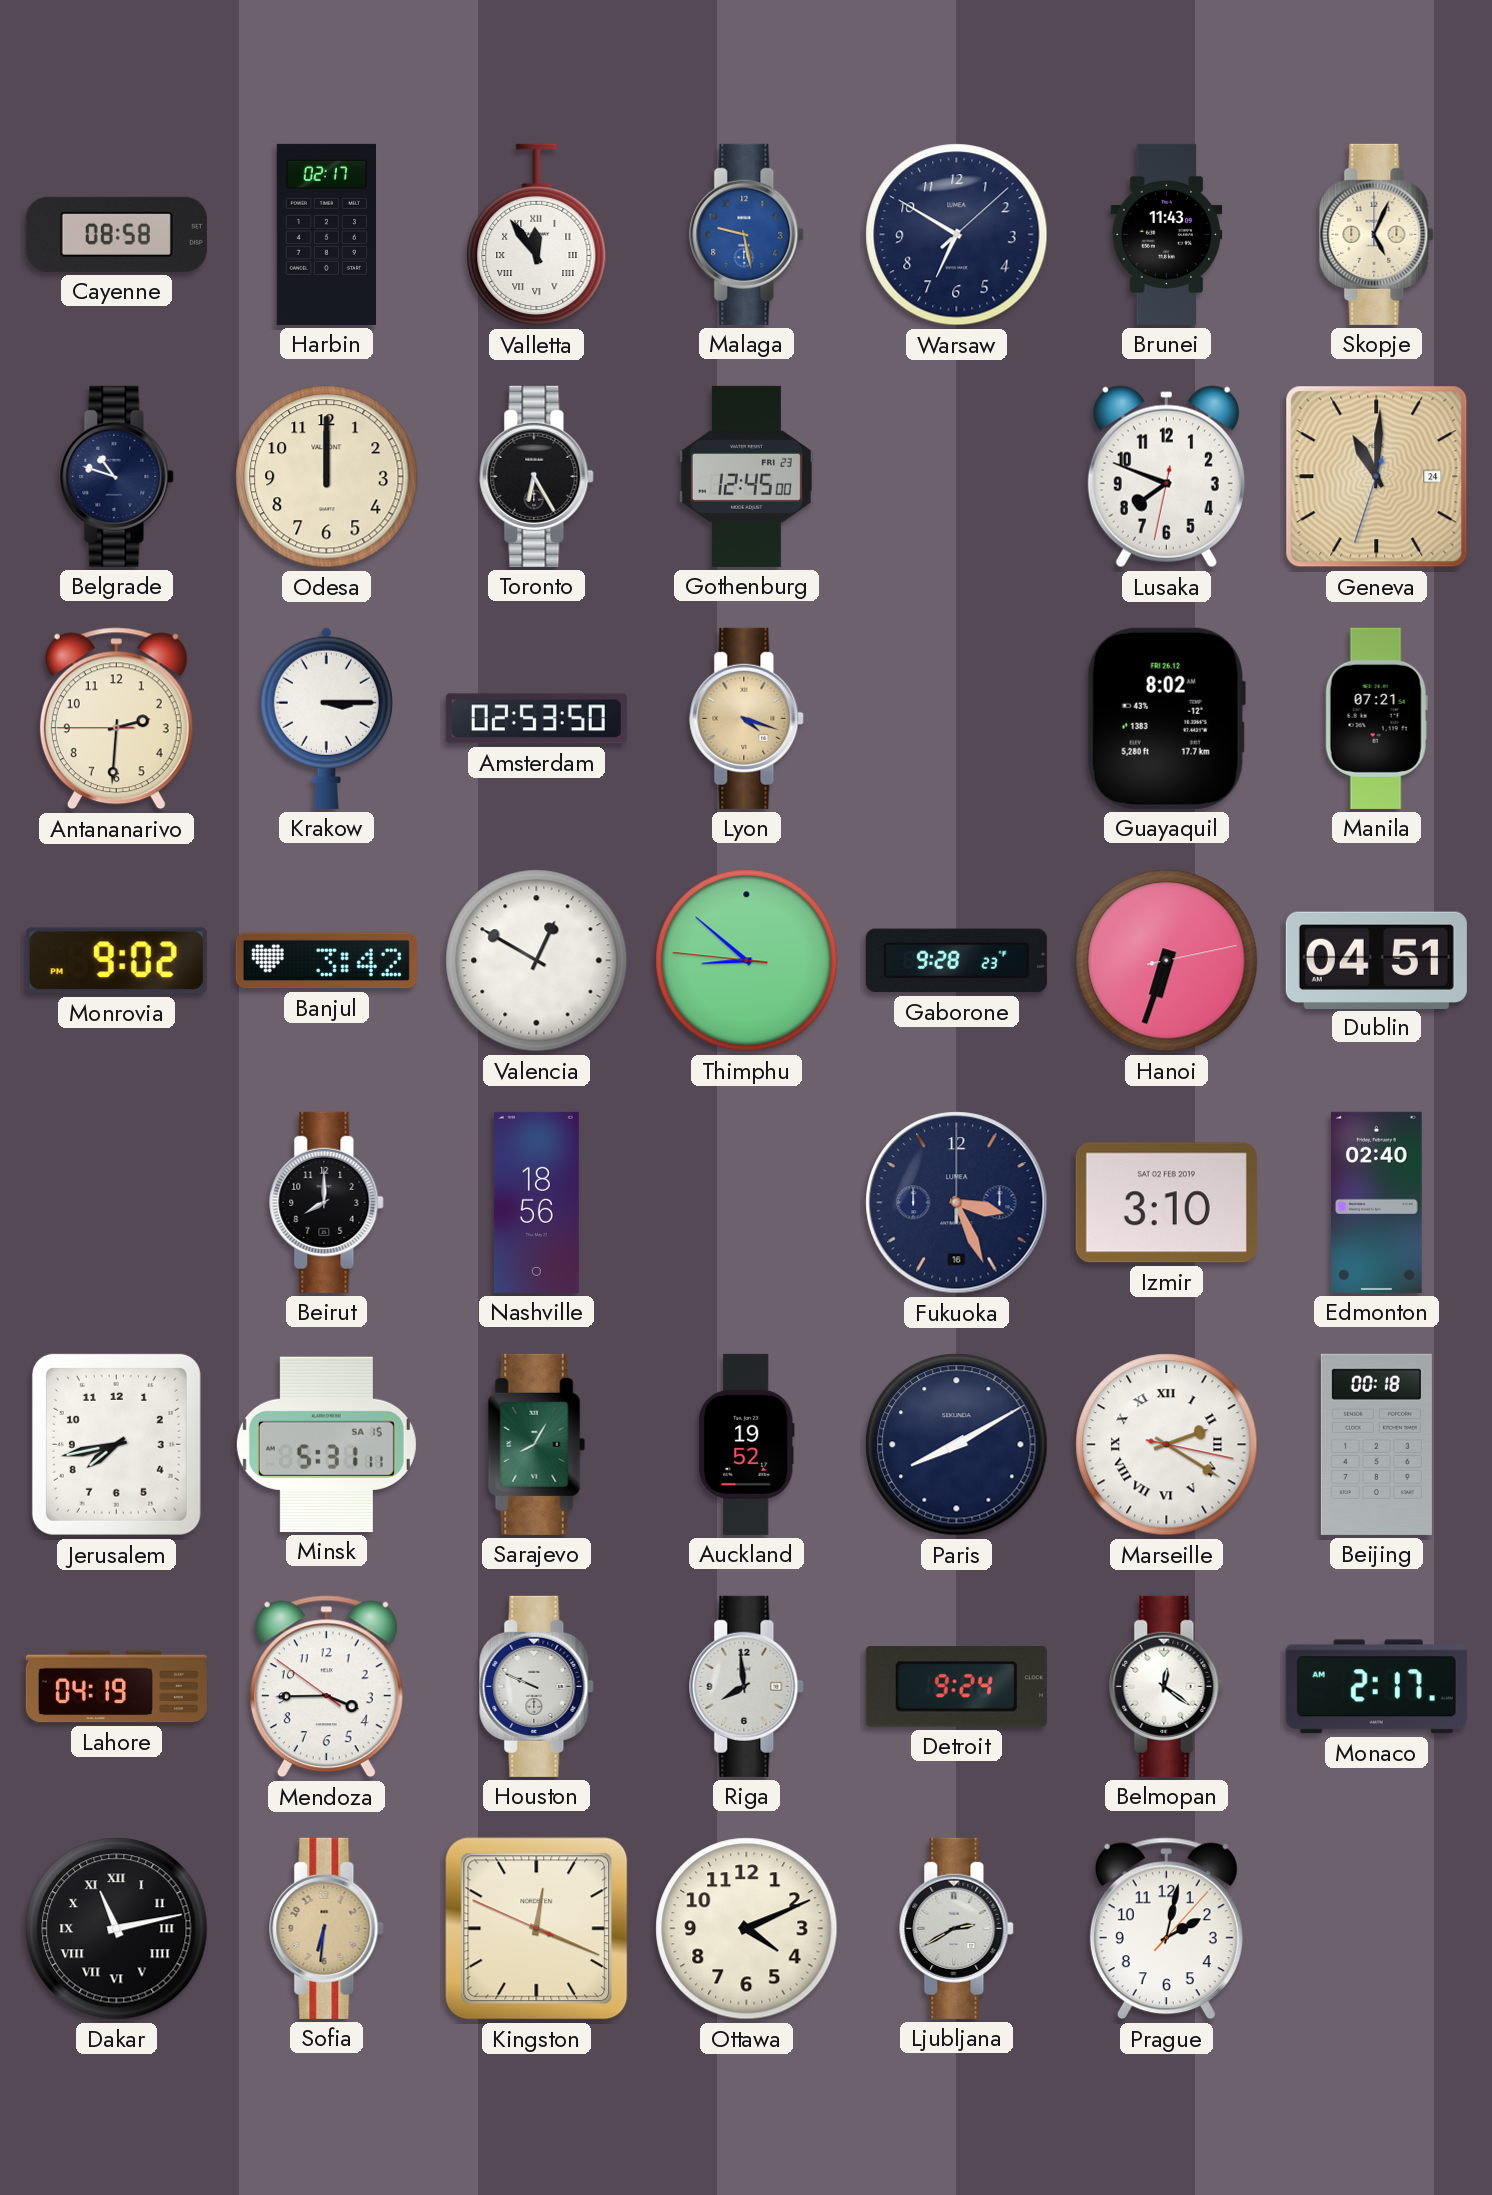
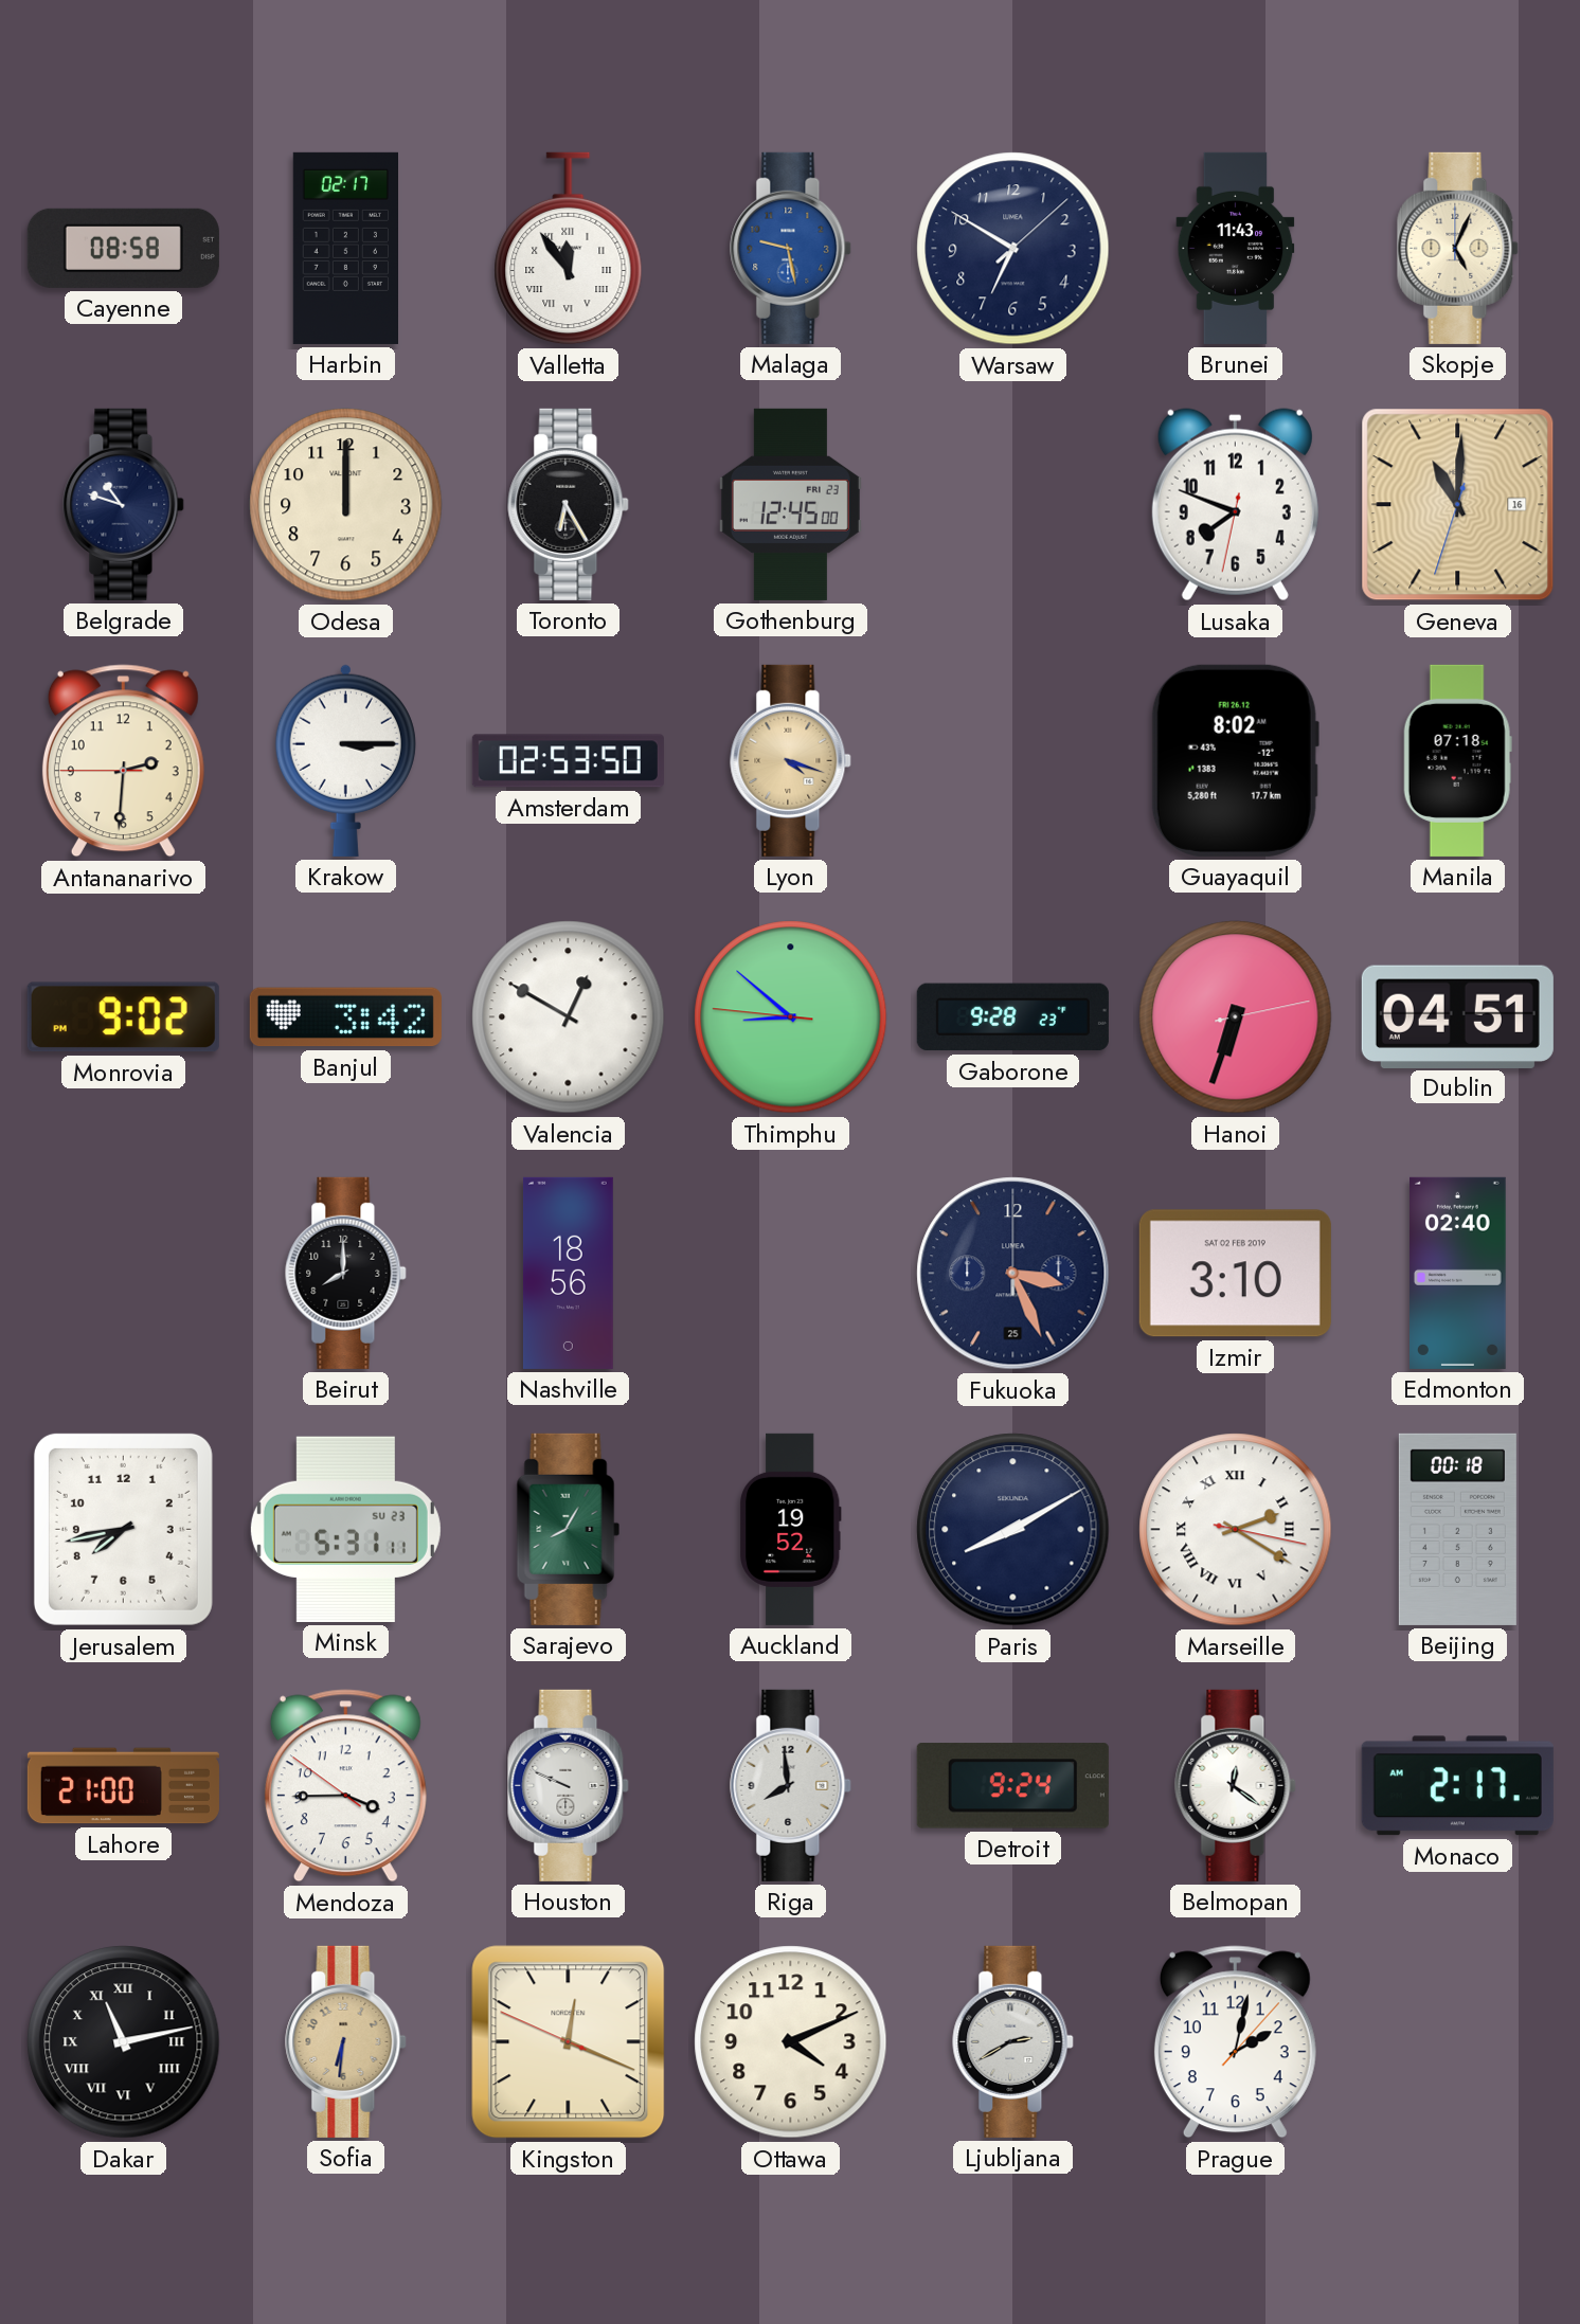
Geneva date: 24 -> 16 (1458, 505)
Manila: 07:21 -> 07:18 (1457, 760)
Fukuoka date: 16 -> 25 (1013, 1274)
Minsk date: SA 15 -> SU 23 (345, 1529)
Lahore: 04:19 -> 21:00 (123, 1786)
